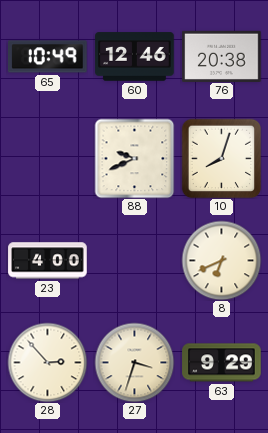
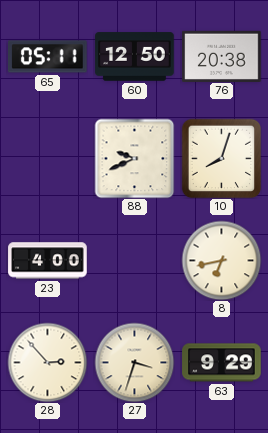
65: 10:49 -> 05:11 (48, 57)
60: 12:46 -> 12:50 (135, 57)
8: 6:41 -> 6:43 (221, 260)
